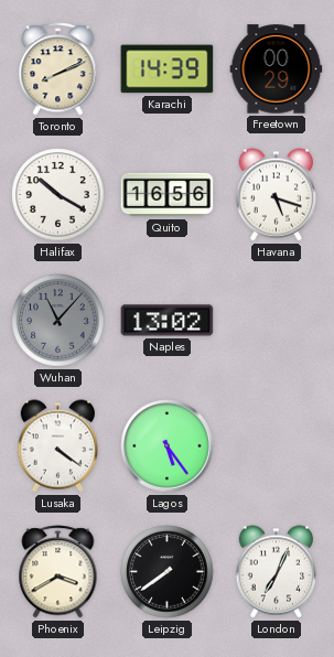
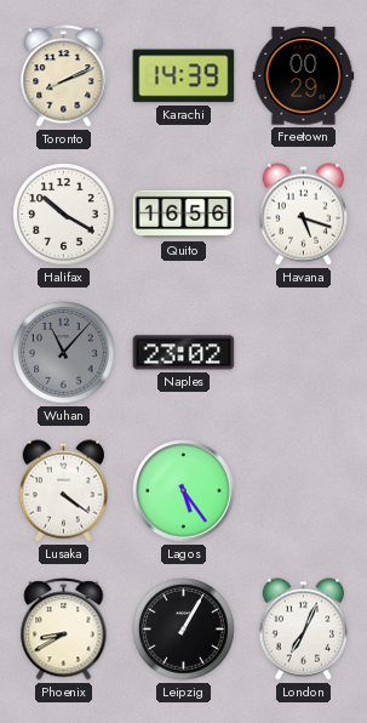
Naples: 13:02 -> 23:02 (184, 353)
Phoenix: 3:40 -> 8:40 (64, 630)
Leipzig: 7:39 -> 1:05 (184, 630)
